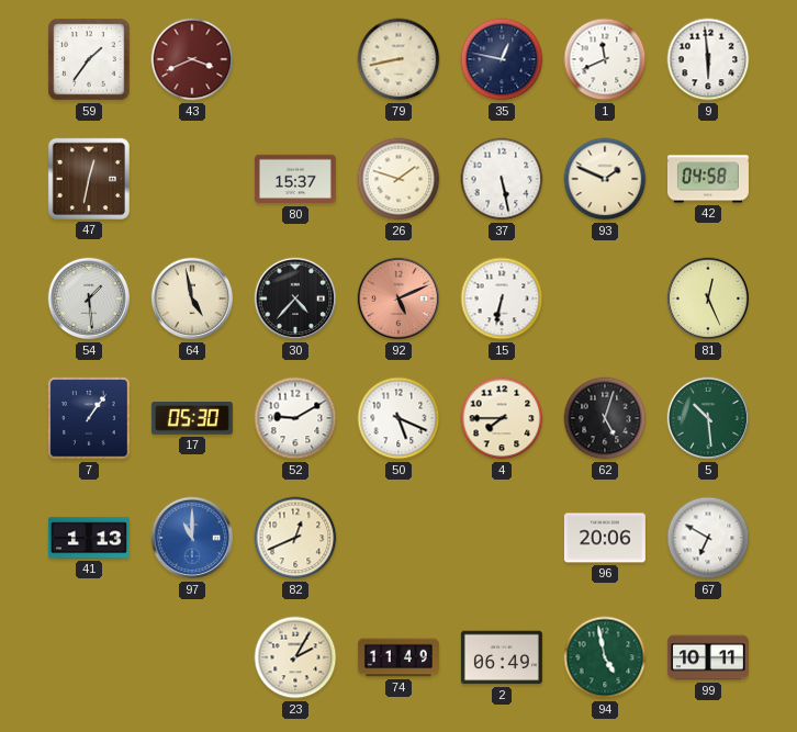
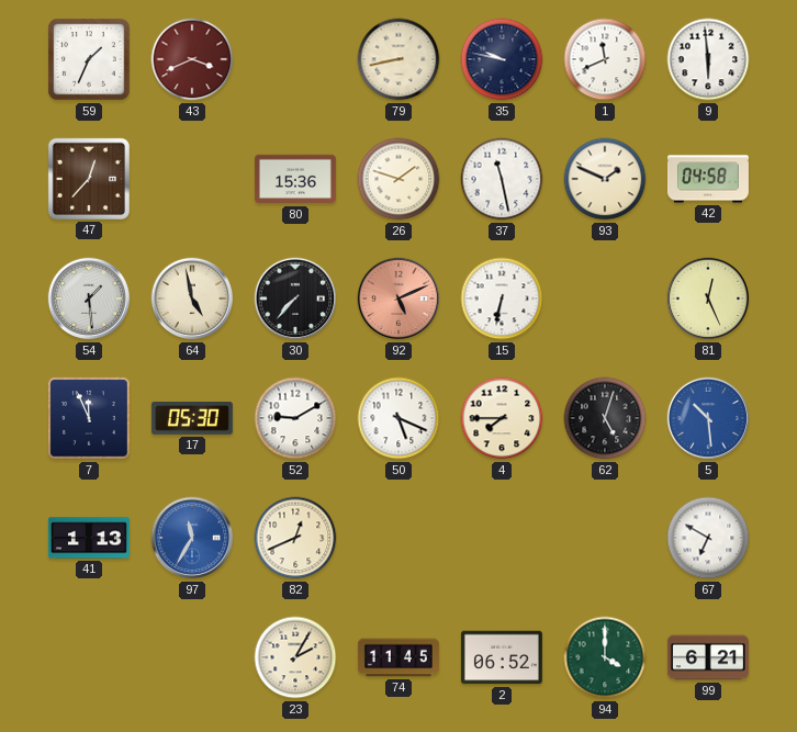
59: 1:36 -> 1:34 (89, 59)
35: 12:47 -> 9:47 (502, 59)
47: 12:32 -> 12:37 (89, 179)
80: 15:37 -> 15:36 (295, 179)
37: 5:28 -> 11:28 (502, 179)
30: 4:37 -> 7:37 (295, 299)
7: 1:06 -> 11:56 (89, 418)
5 dial: green -> blue (708, 418)
97: 11:00 -> 11:35 (192, 538)
96: 20:06 -> none (605, 538)
74: 11:49 -> 11:45 (398, 657)
2: 06:49 -> 06:52 (502, 657)
94: 4:58 -> 4:00 (605, 657)
99: 10:11 -> 6:21 (708, 657)
